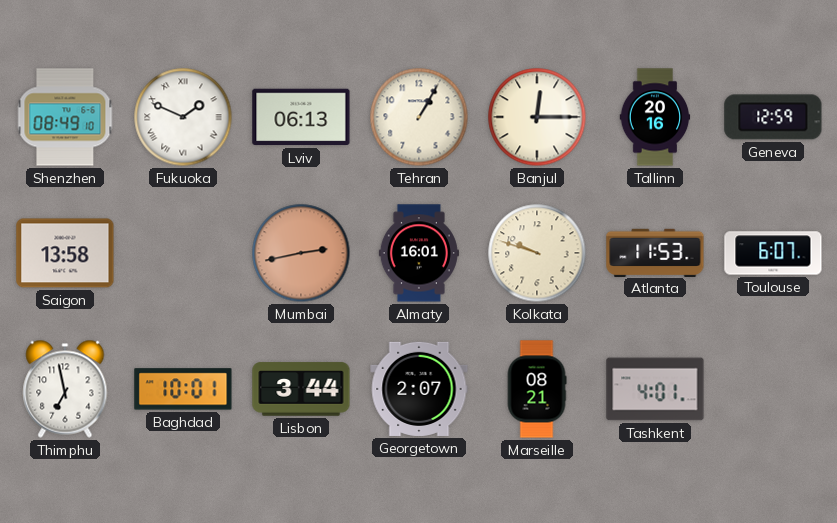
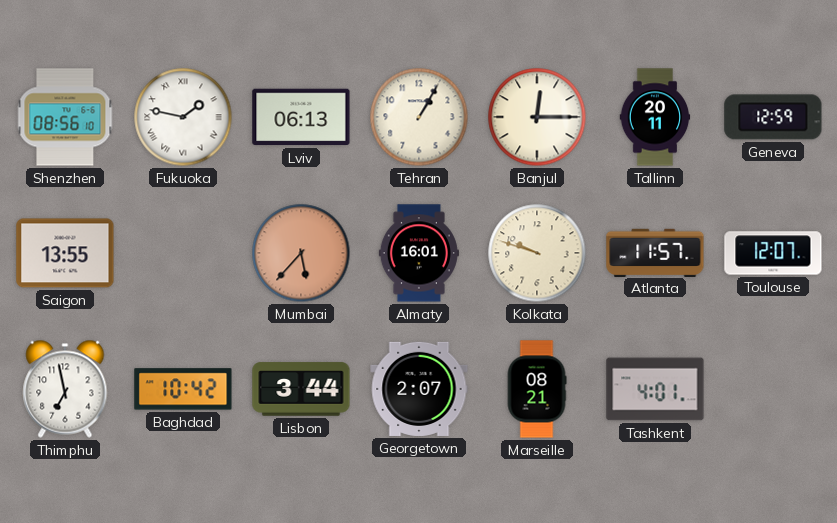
Shenzhen: 08:49 -> 08:56 (65, 117)
Fukuoka: 1:49 -> 1:47 (183, 117)
Tallinn: 20:16 -> 20:11 (655, 117)
Saigon: 13:58 -> 13:55 (65, 253)
Mumbai: 2:43 -> 5:37 (301, 253)
Atlanta: 11:53 -> 11:57 (655, 252)
Toulouse: 6:07 -> 12:07 (773, 253)
Baghdad: 10:01 -> 10:42 (183, 389)
